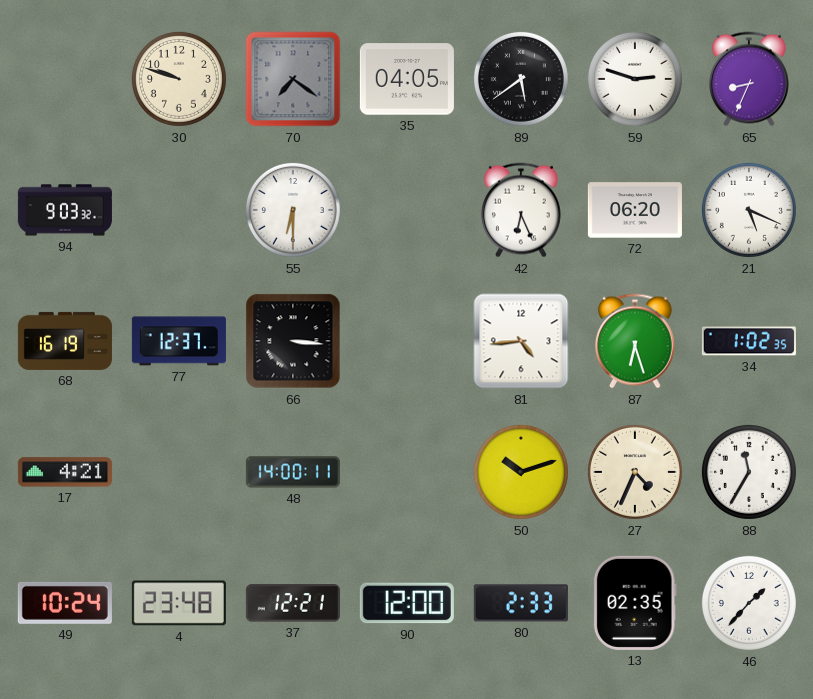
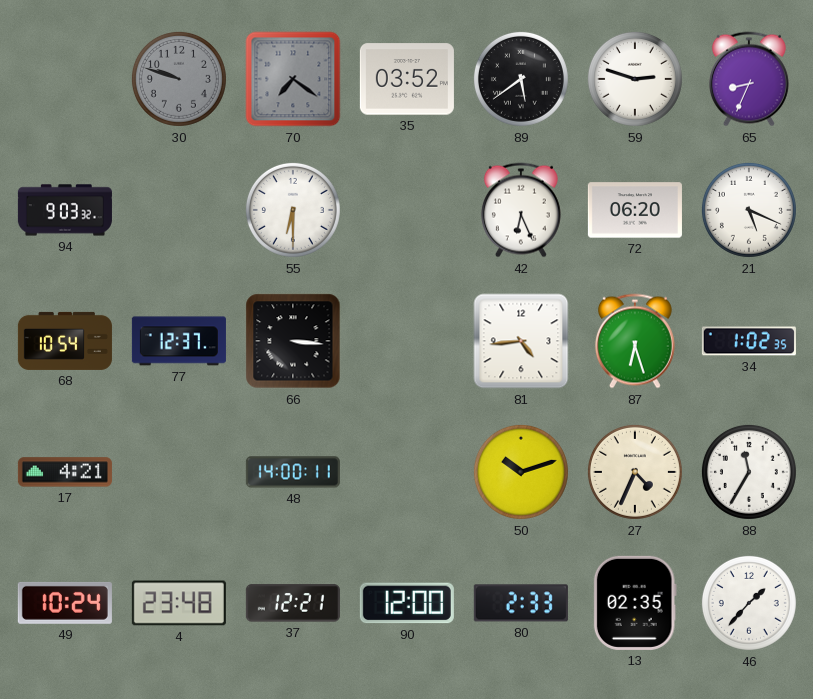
30 dial: cream -> grey (179, 79)
35: 04:05 -> 03:52 (407, 79)
68: 16:19 -> 10:54 (65, 341)
